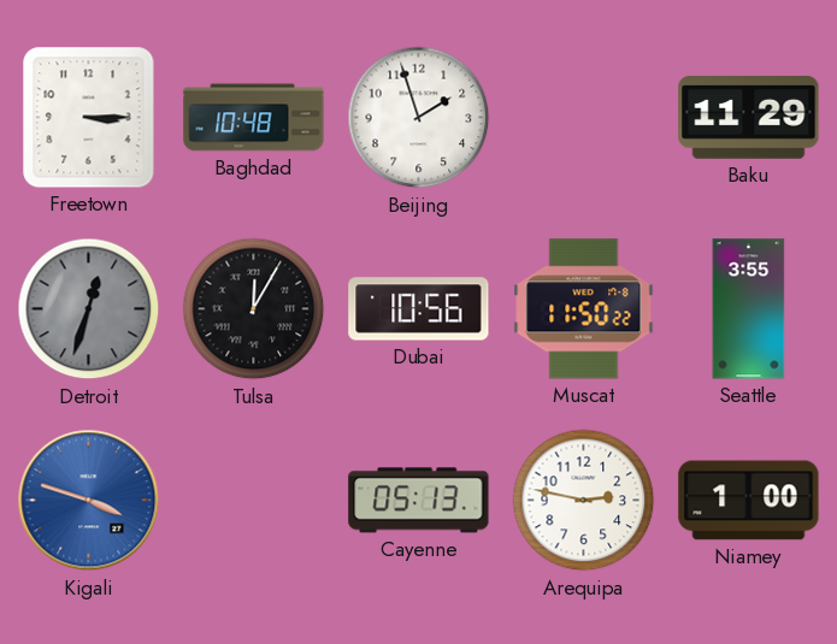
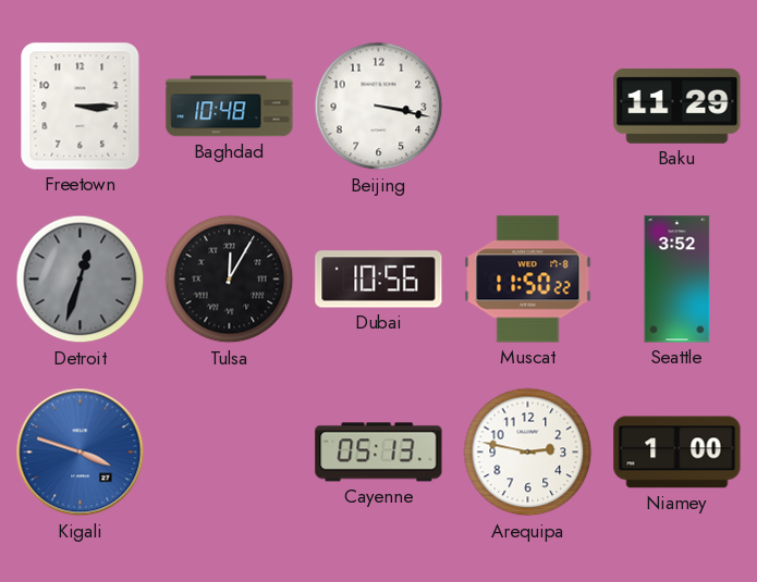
Beijing: 1:57 -> 3:17 (379, 107)
Seattle: 3:55 -> 3:52 (677, 280)
